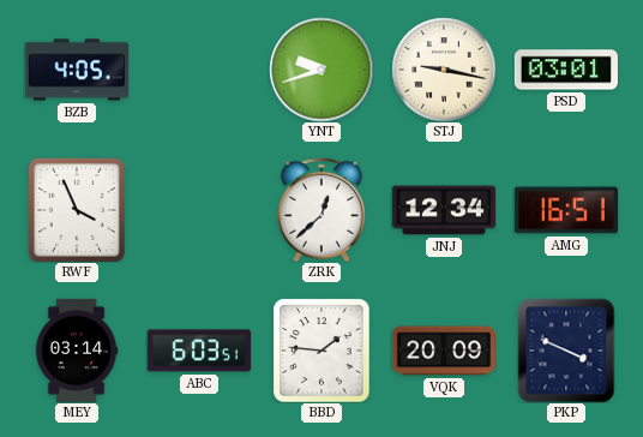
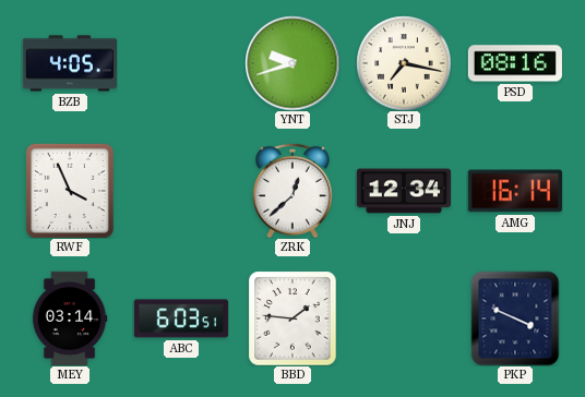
STJ: 9:17 -> 7:17 (404, 63)
PSD: 03:01 -> 08:16 (515, 63)
AMG: 16:51 -> 16:14 (515, 191)
VQK: 20:09 -> none (444, 351)
